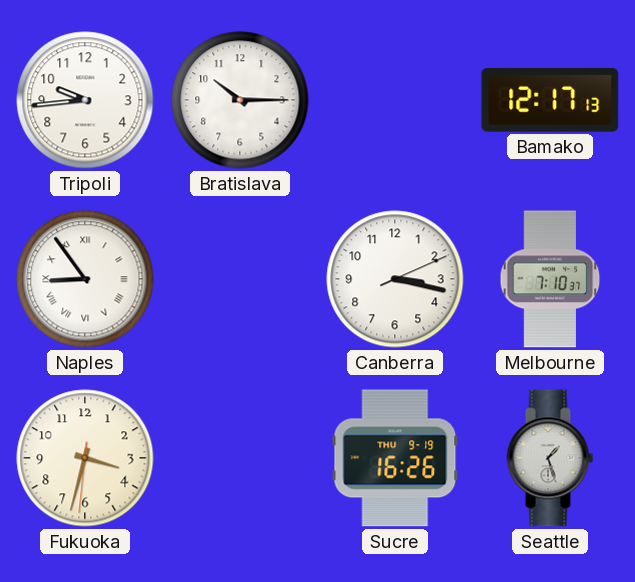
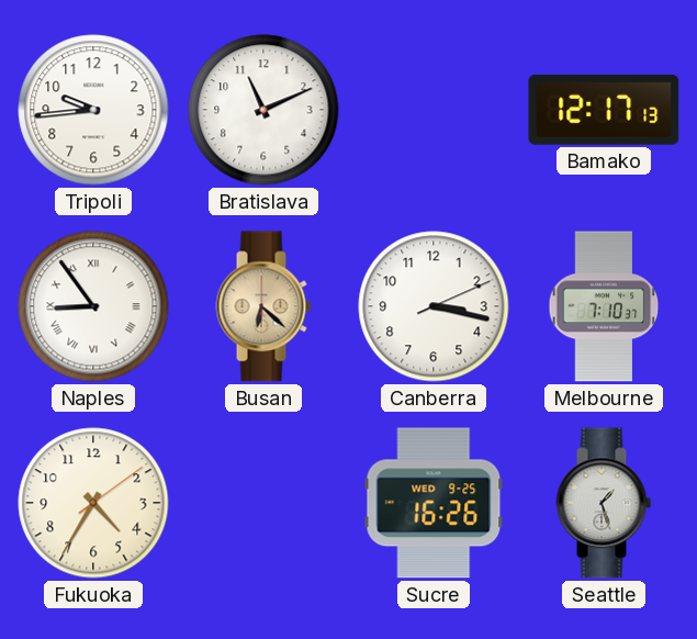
Bratislava: 10:15 -> 11:11 (263, 110)
Busan: none -> 6:22 (263, 306)
Fukuoka: 3:32 -> 4:35 (93, 503)
Sucre date: THU 9-19 -> WED 9-25 (434, 503)
